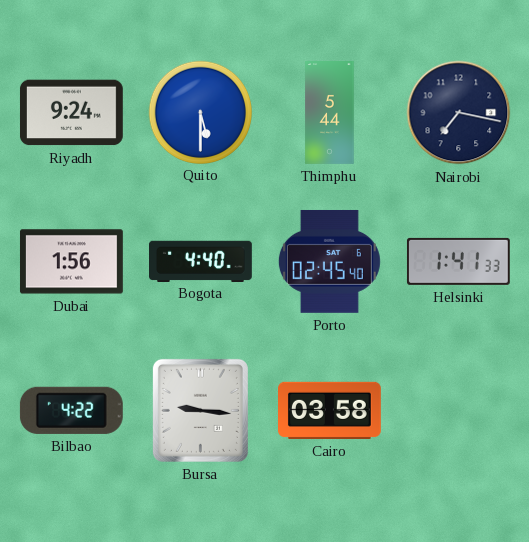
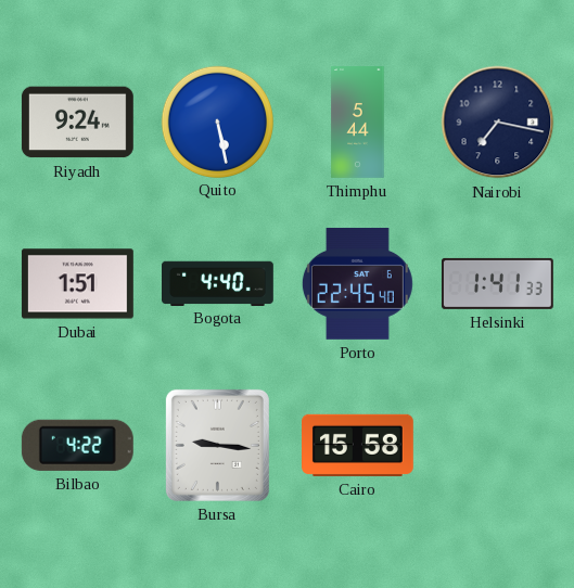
Quito: 5:30 -> 5:28 (217, 122)
Dubai: 1:56 -> 1:51 (77, 284)
Porto: 02:45 -> 22:45 (357, 283)
Cairo: 03:58 -> 15:58 (358, 445)
